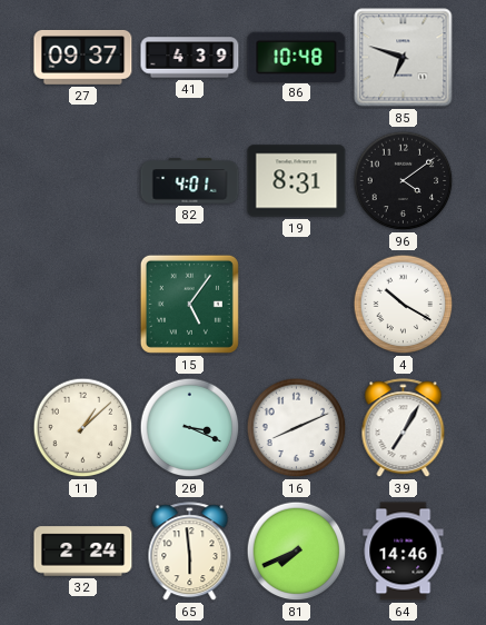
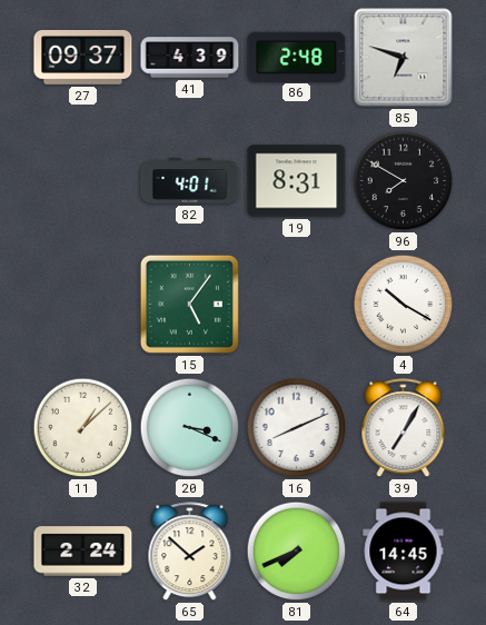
86: 10:48 -> 2:48 (297, 57)
96: 4:09 -> 7:50 (404, 181)
65: 5:59 -> 1:52 (190, 552)
64: 14:46 -> 14:45 (404, 552)
